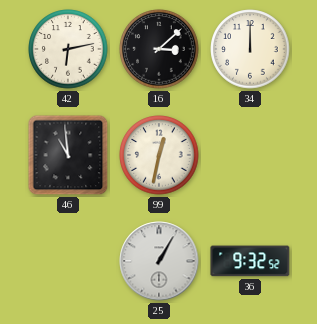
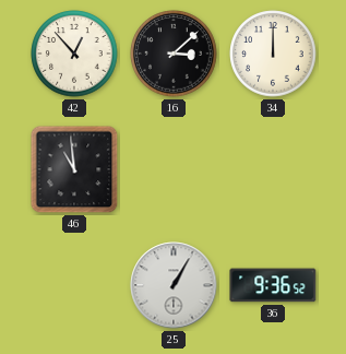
42: 6:13 -> 12:53 (74, 54)
99: 12:32 -> none (159, 155)
36: 9:32 -> 9:36 (273, 285)
